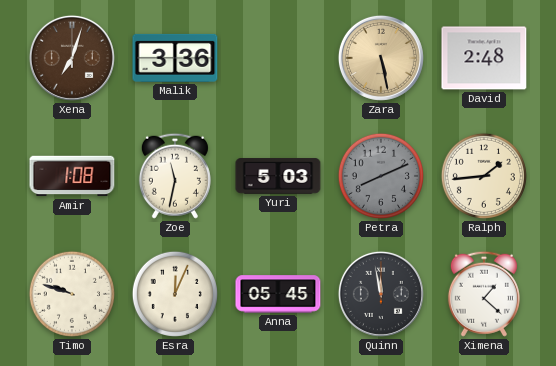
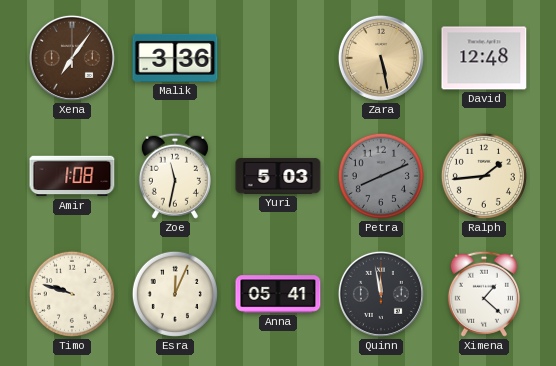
Xena: 7:03 -> 7:06 (72, 58)
David: 2:48 -> 12:48 (484, 58)
Anna: 05:45 -> 05:41 (278, 294)
